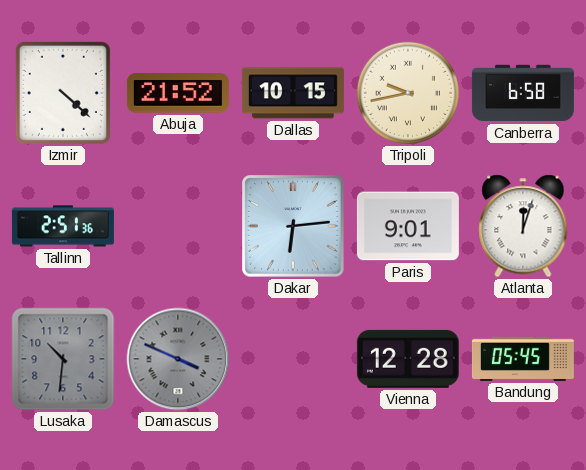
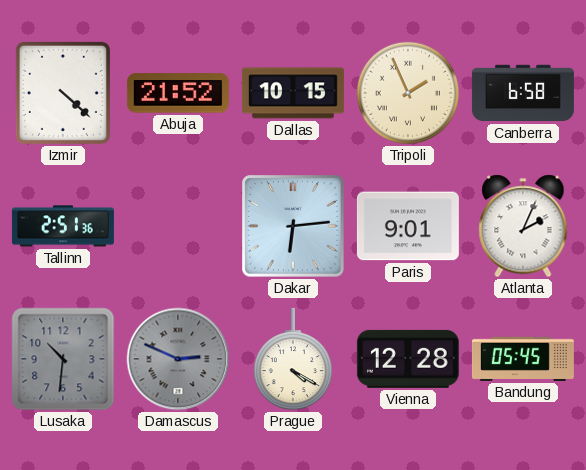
Tripoli: 9:43 -> 1:56 (408, 93)
Atlanta: 12:03 -> 2:04 (523, 226)
Damascus: 3:49 -> 2:49 (178, 359)
Prague: none -> 4:20 (292, 359)
